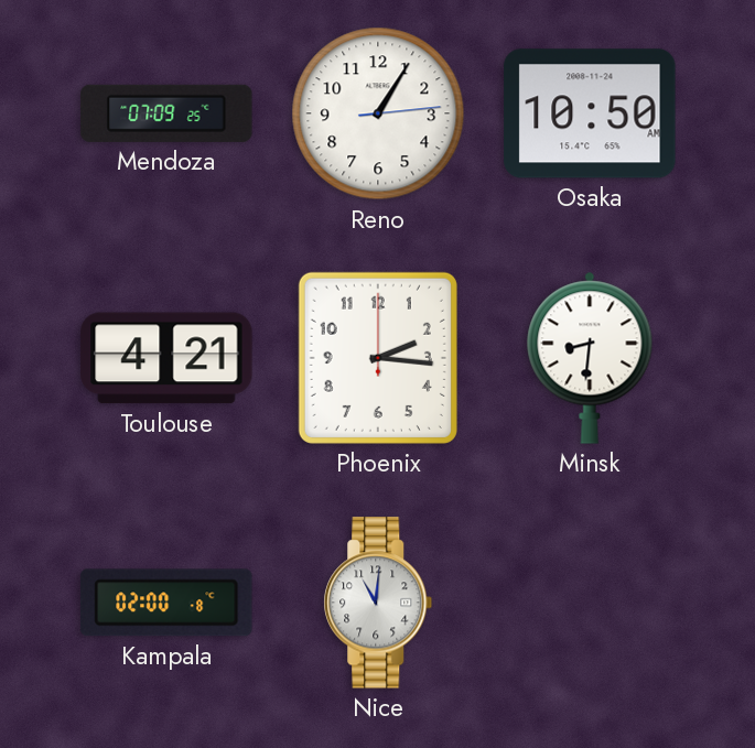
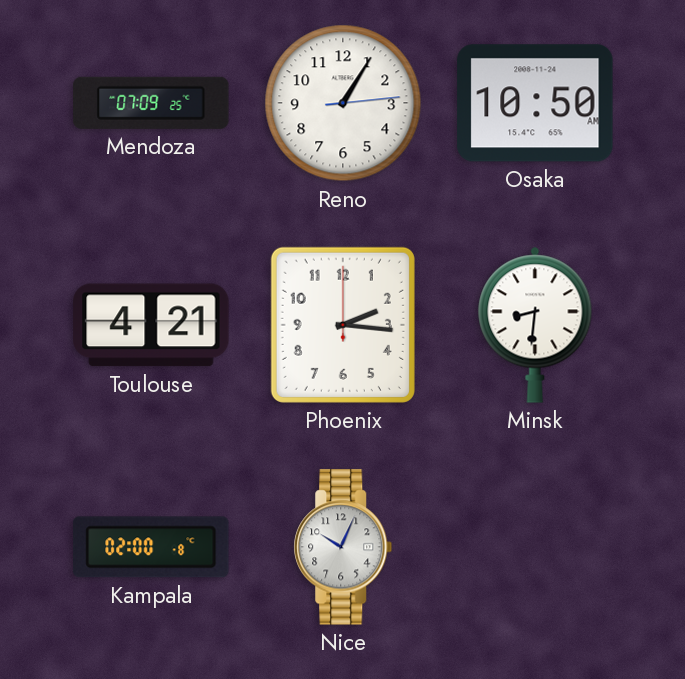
Nice: 11:01 -> 10:04 (343, 547)
